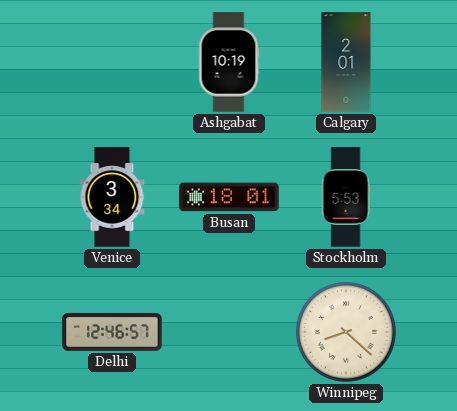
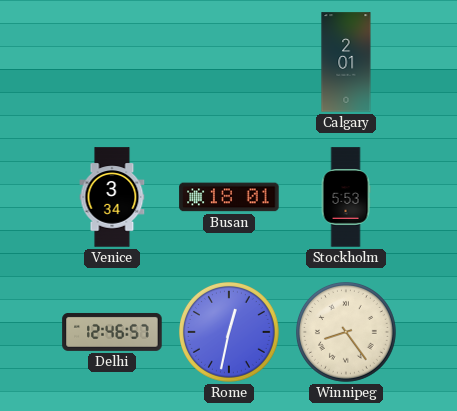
Ashgabat: 10:19 -> none (229, 62)
Rome: none -> 12:32 (230, 333)
Winnipeg: 8:22 -> 8:24 (347, 333)
